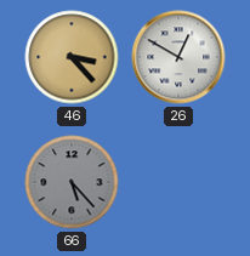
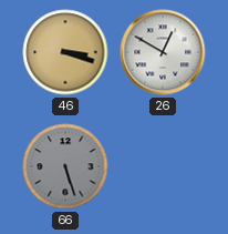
46: 3:23 -> 3:18 (65, 52)
66: 5:23 -> 5:27 (65, 166)
